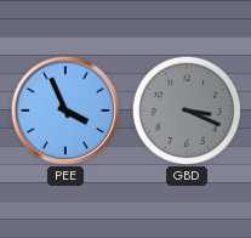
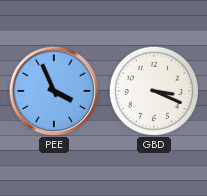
GBD dial: grey -> white (154, 91)
